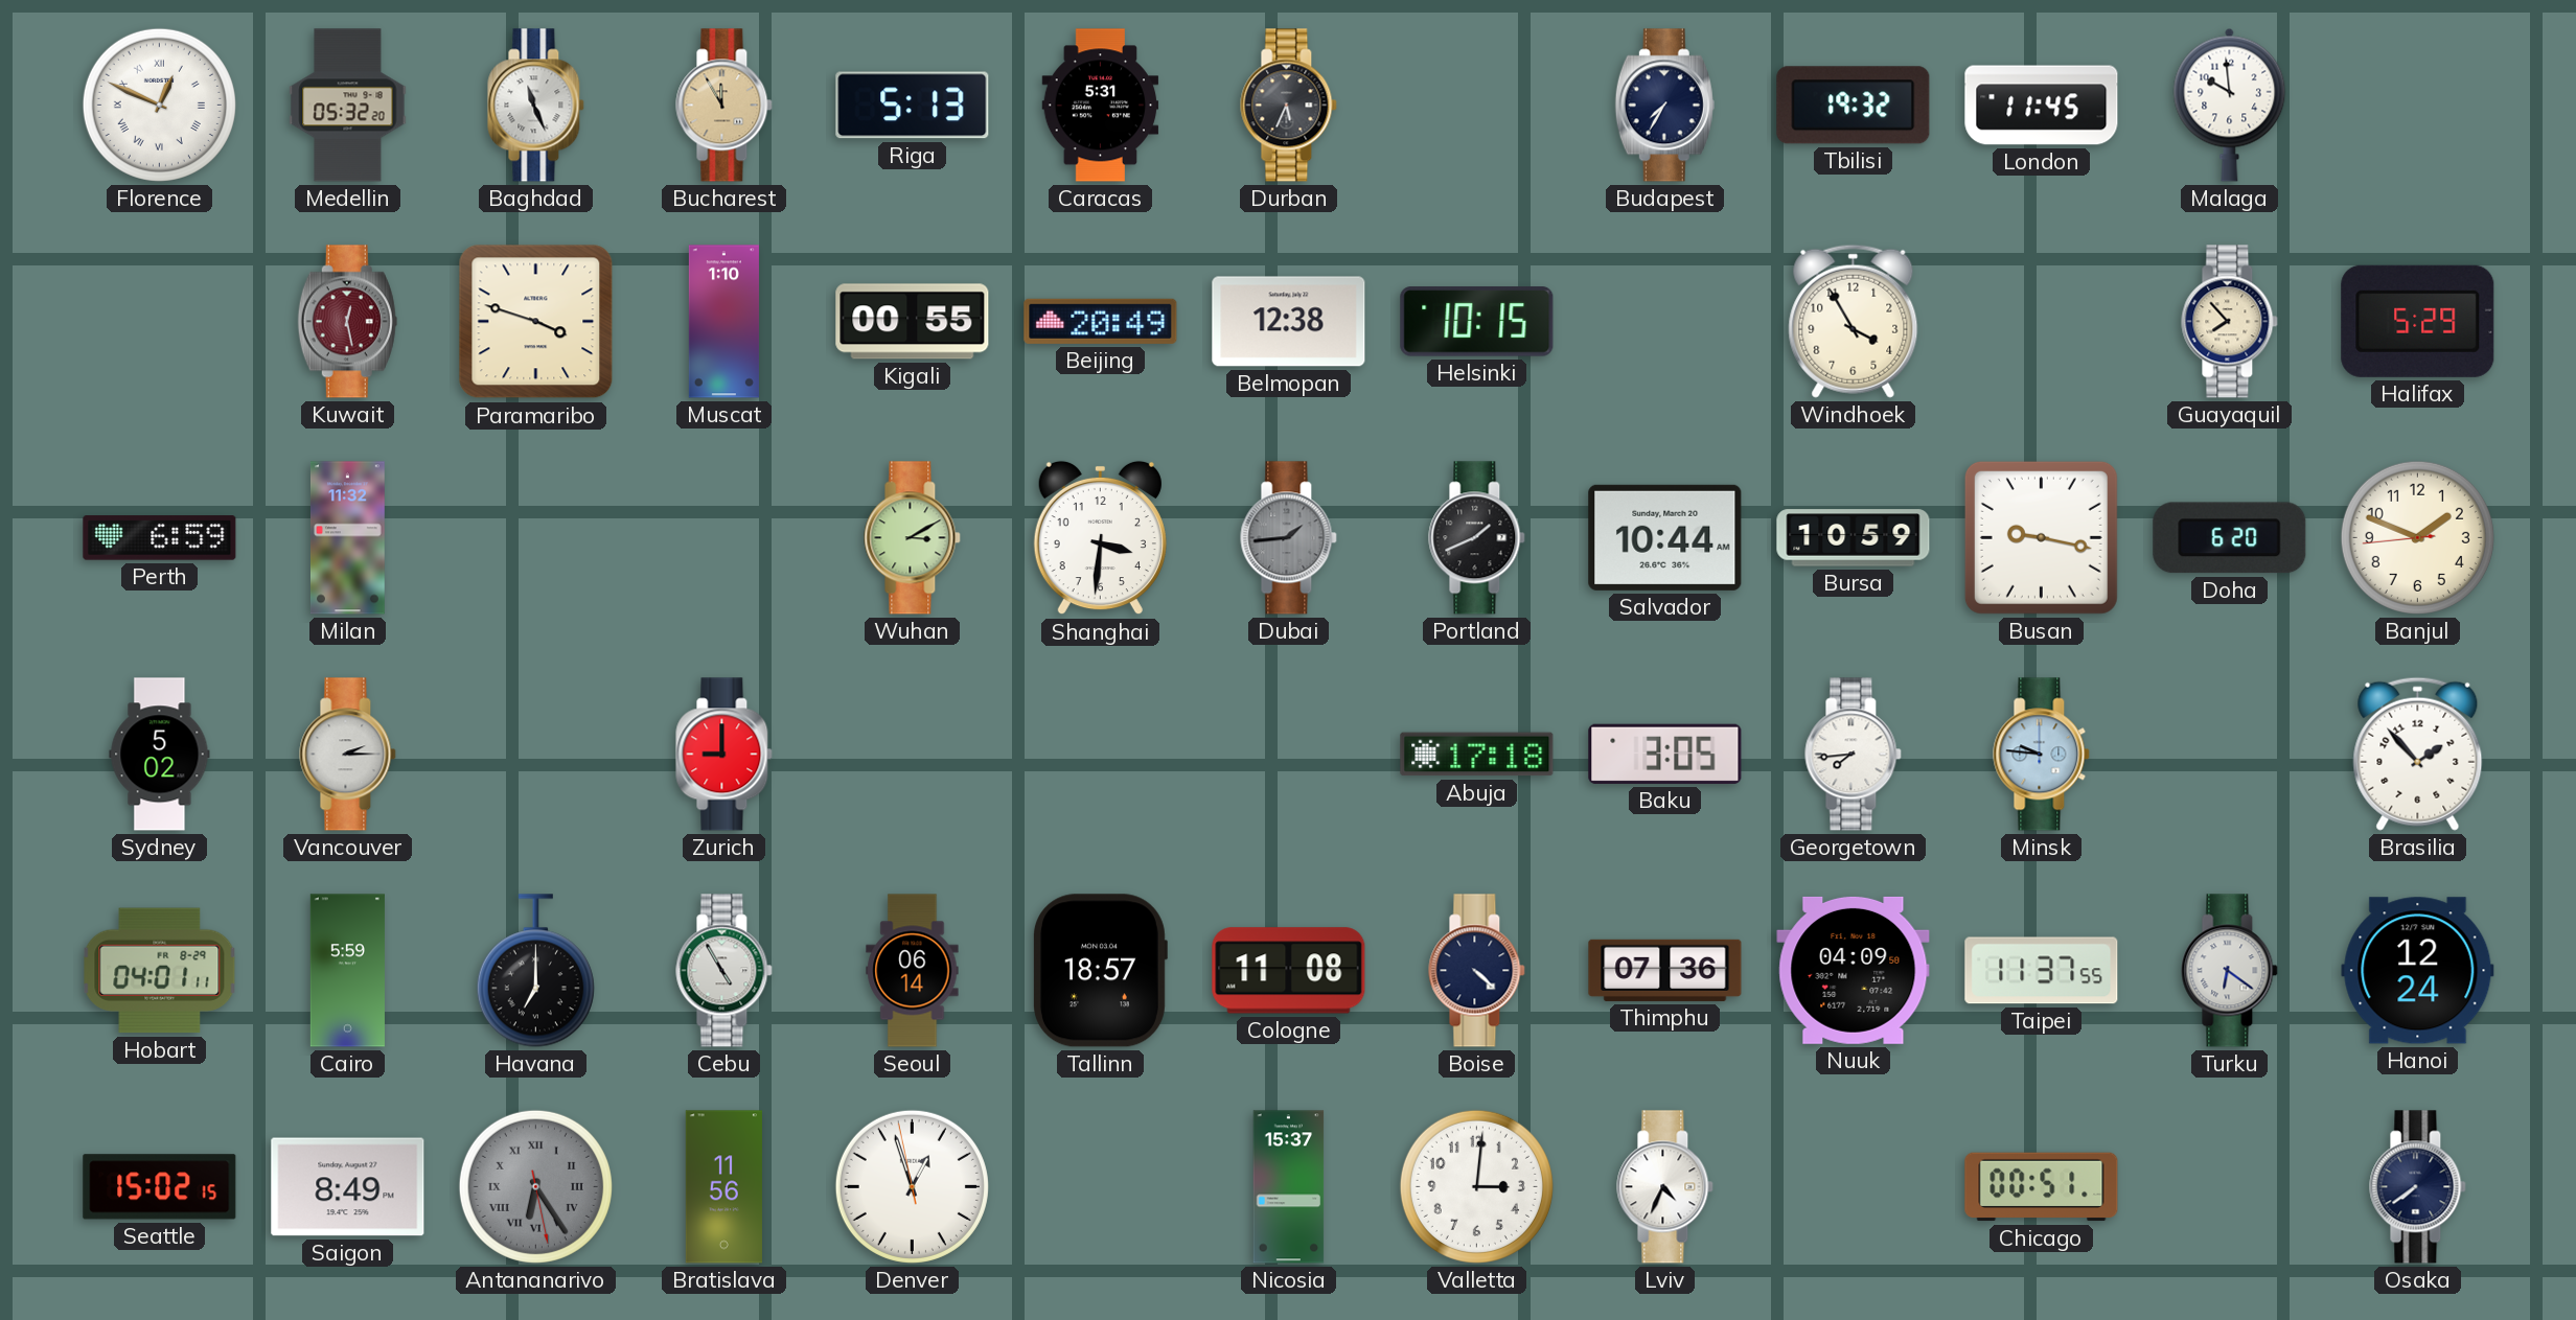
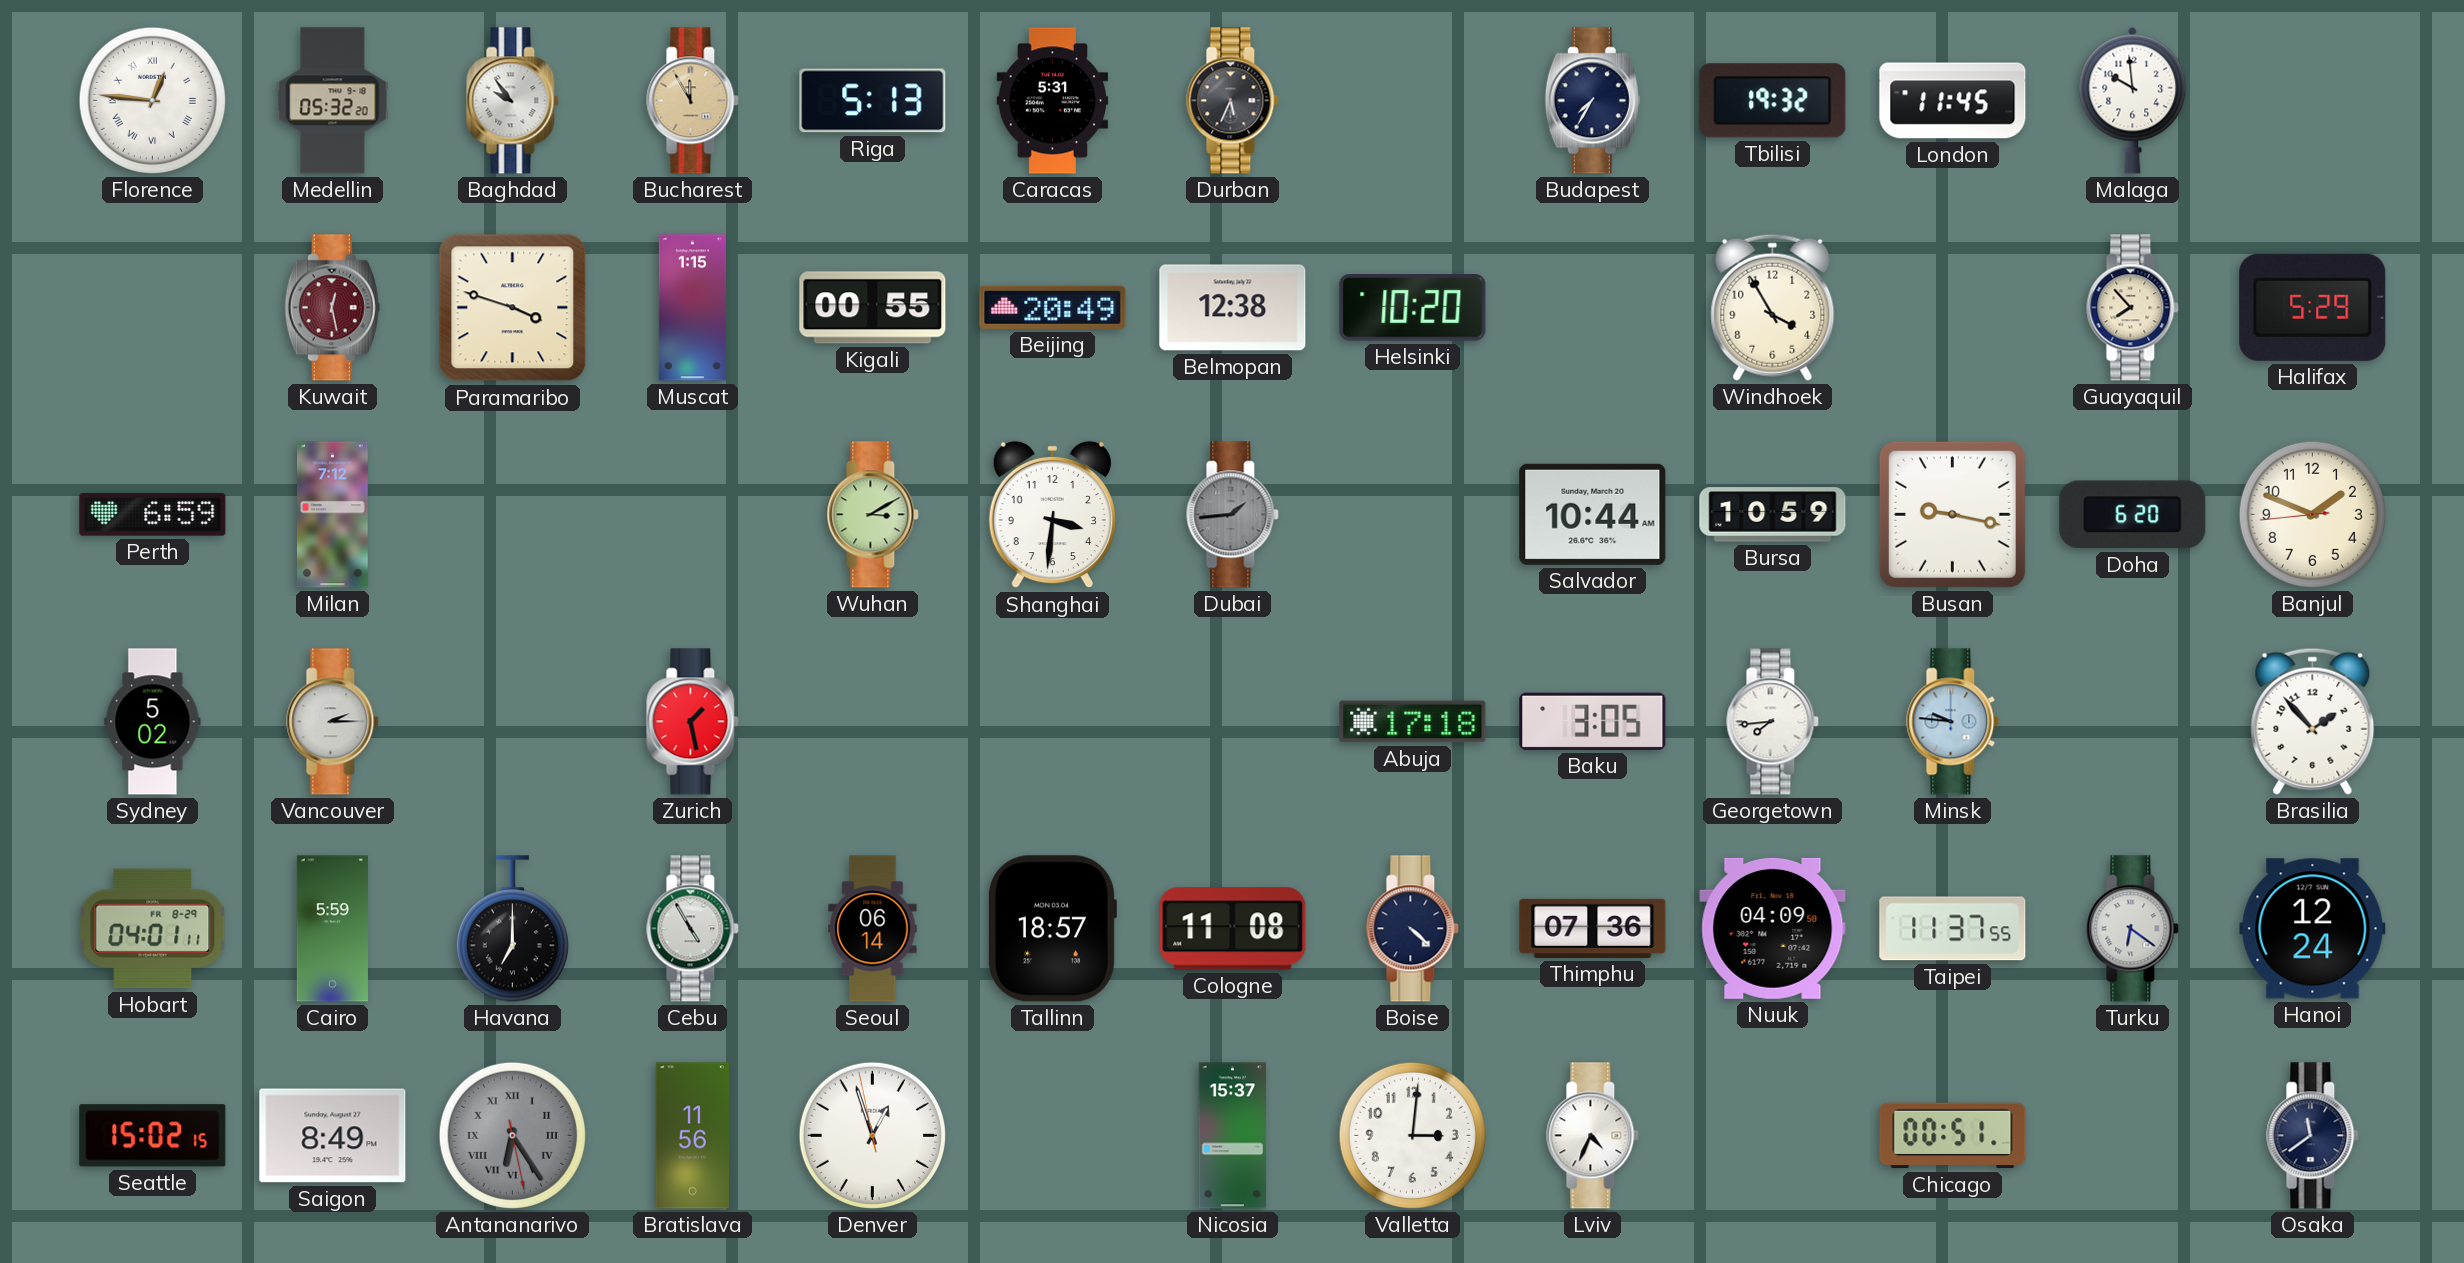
Florence: 12:49 -> 12:46 (152, 100)
Baghdad: 11:26 -> 9:54 (513, 101)
Muscat: 1:10 -> 1:15 (692, 308)
Helsinki: 10:15 -> 10:20 (1413, 308)
Milan: 11:32 -> 7:12 (333, 515)
Portland: 1:41 -> none (1477, 538)
Zurich: 9:00 -> 1:28 (693, 722)
Osaka: 7:39 -> 11:39 (2313, 1136)
